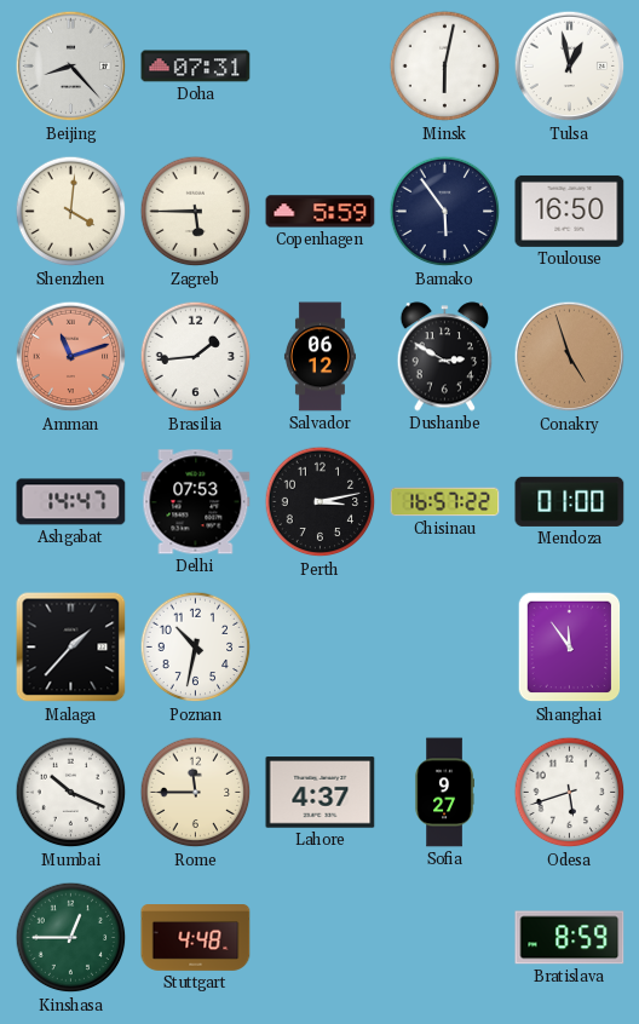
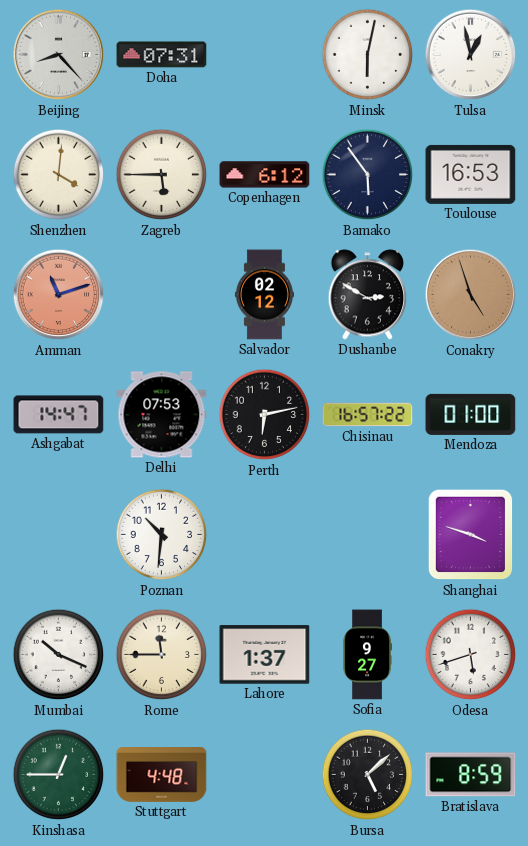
Copenhagen: 5:59 -> 6:12 (265, 175)
Toulouse: 16:50 -> 16:53 (471, 174)
Brasilia: 1:44 -> none (196, 357)
Salvador: 06:12 -> 02:12 (264, 295)
Perth: 3:13 -> 6:13 (265, 415)
Malaga: 1:37 -> none (71, 648)
Poznan: 10:32 -> 10:31 (162, 535)
Shanghai: 11:54 -> 3:48 (471, 535)
Lahore: 4:37 -> 1:37 (265, 655)
Bursa: none -> 5:08 (368, 775)
